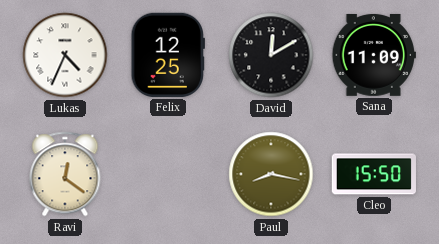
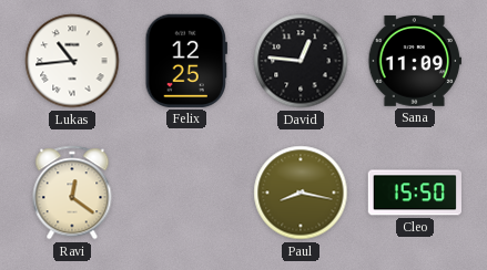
Lukas: 4:34 -> 10:44 (72, 61)
David: 12:10 -> 12:46 (301, 61)
